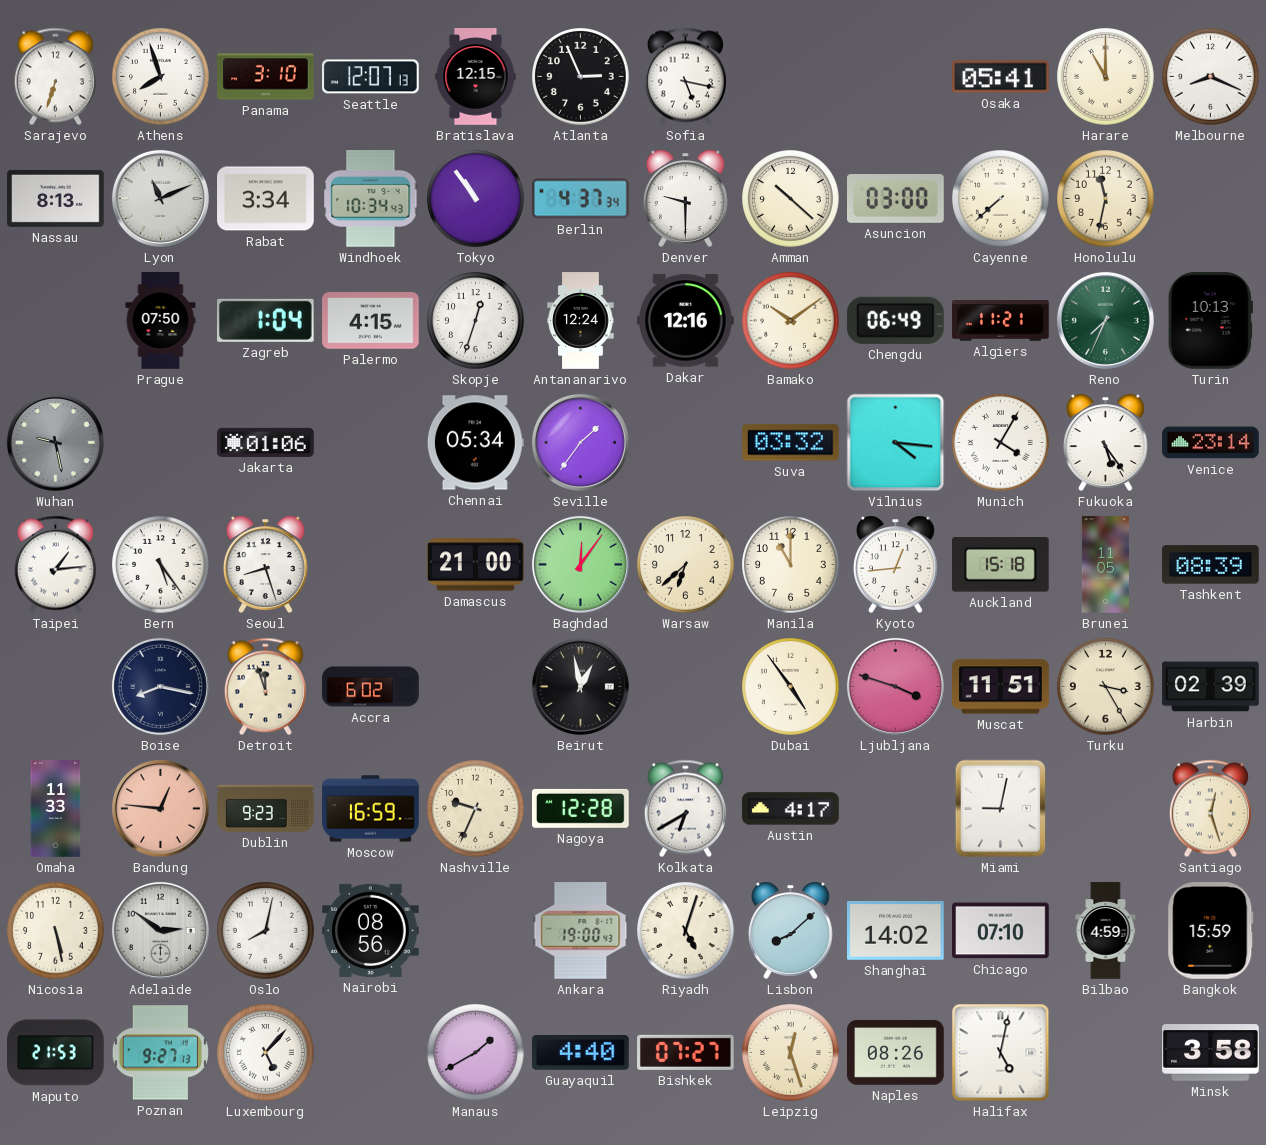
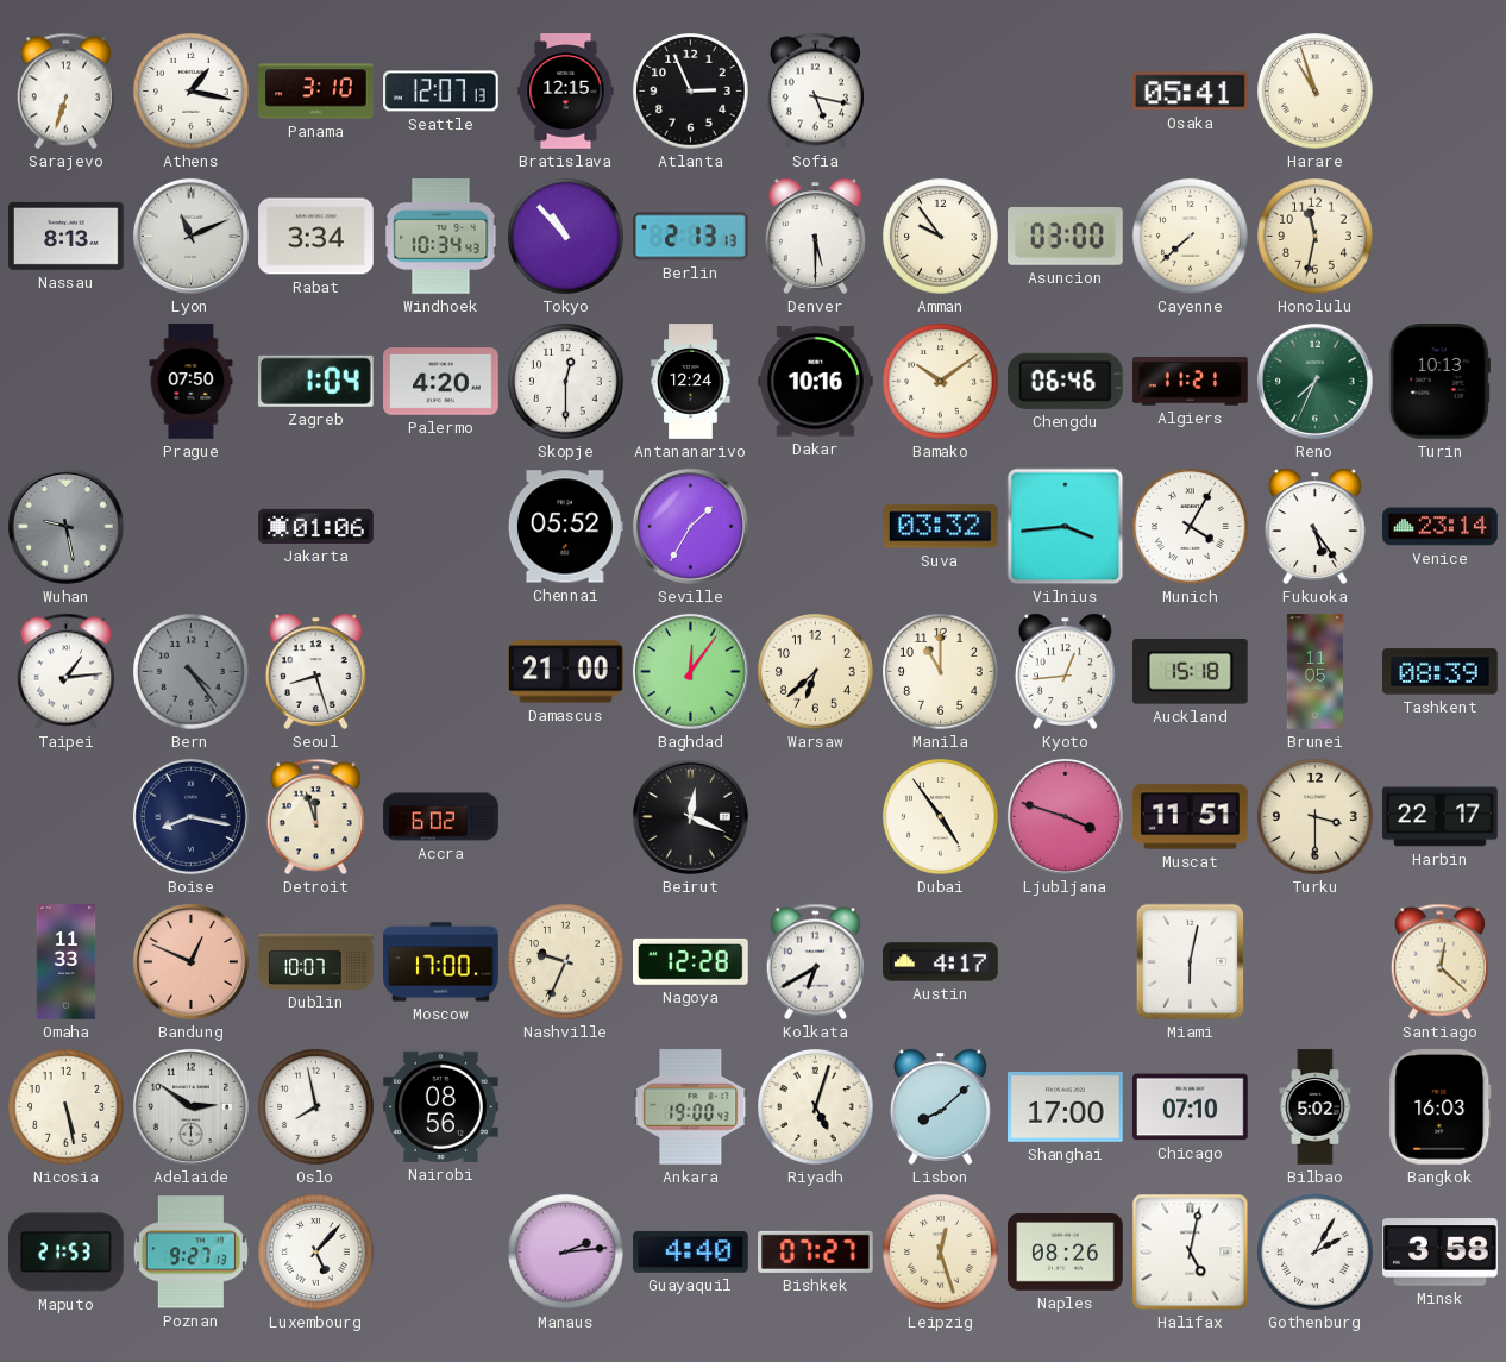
Athens: 7:57 -> 1:17 (192, 92)
Harare: 11:00 -> 10:57 (1316, 92)
Melbourne: 8:19 -> none (1211, 77)
Tokyo: 10:54 -> 10:53 (566, 237)
Berlin: 4:37 -> 2:13 (691, 237)
Denver: 9:30 -> 5:30 (816, 236)
Amman: 10:22 -> 9:54 (941, 237)
Palermo: 4:15 -> 4:20 (441, 382)
Skopje: 12:33 -> 12:30 (566, 382)
Dakar: 12:16 -> 10:16 (816, 382)
Chengdu: 06:49 -> 06:46 (1065, 381)
Chennai: 05:34 -> 05:52 (565, 527)
Seville: 1:36 -> 1:35 (690, 526)
Vilnius: 4:16 -> 3:44 (1066, 527)
Bern: 5:24 -> 4:24 (192, 672)
Bern dial: white -> grey (192, 672)
Beirut: 12:58 -> 12:19 (690, 816)
Turku: 3:25 -> 3:30 (1316, 817)
Harbin: 02:39 -> 22:17 (1441, 817)
Bandung: 12:46 -> 12:49 (190, 961)
Dublin: 9:23 -> 10:07 (316, 961)
Moscow: 16:59 -> 17:00 (441, 962)
Miami: 9:02 -> 6:02 (1191, 962)
Santiago: 12:27 -> 12:22 (1439, 962)
Oslo: 8:02 -> 7:58 (316, 1107)
Shanghai: 14:02 -> 17:00 (1066, 1107)
Bilbao: 4:59 -> 5:02 (1316, 1107)
Bangkok: 15:59 -> 16:03 (1441, 1107)
Manaus: 1:40 -> 2:14 (566, 1253)
Gothenburg: none -> 2:05 (1316, 1253)
